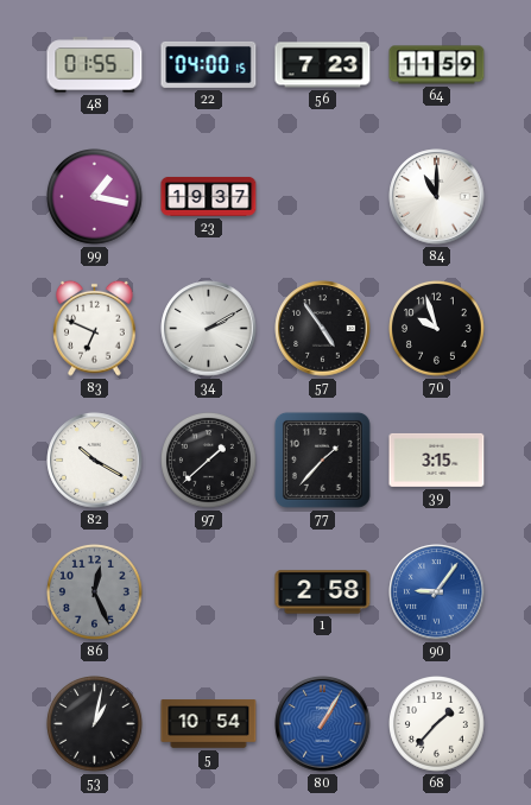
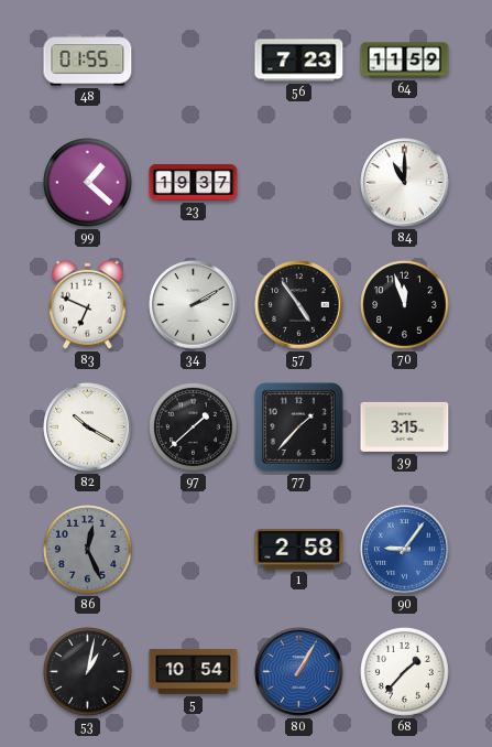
22: 04:00 -> none (209, 64)
99: 1:17 -> 1:22 (88, 183)
70: 9:57 -> 11:57 (405, 305)
